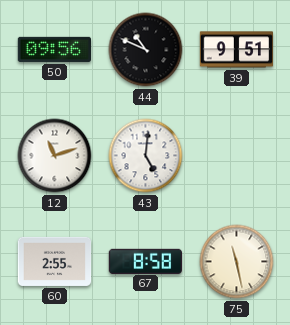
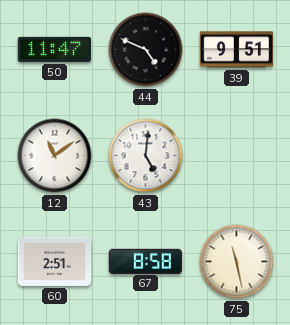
50: 09:56 -> 11:47 (54, 49)
44: 10:49 -> 4:49 (146, 50)
12: 11:12 -> 11:09 (55, 156)
60: 2:55 -> 2:51 (55, 261)
